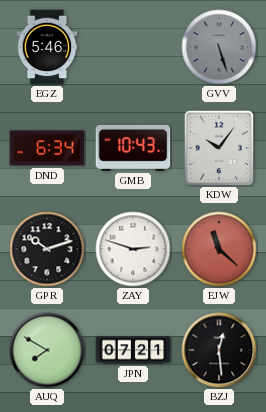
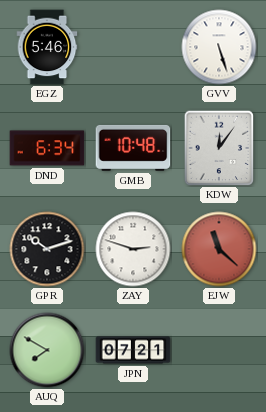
GVV dial: grey -> white (219, 47)
GMB: 10:43 -> 10:48 (133, 148)
KDW: 10:06 -> 12:06 (219, 148)
BZJ: 12:29 -> none (219, 350)
